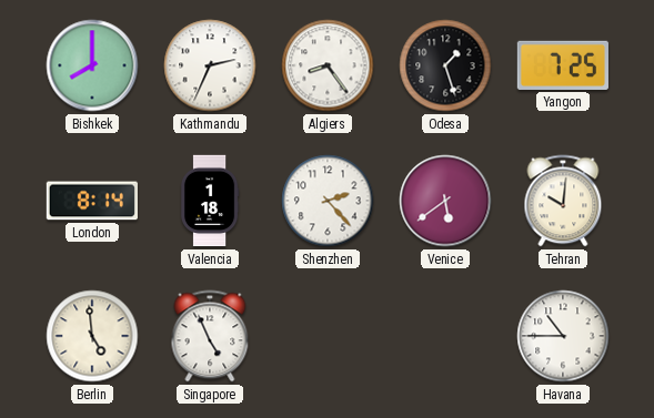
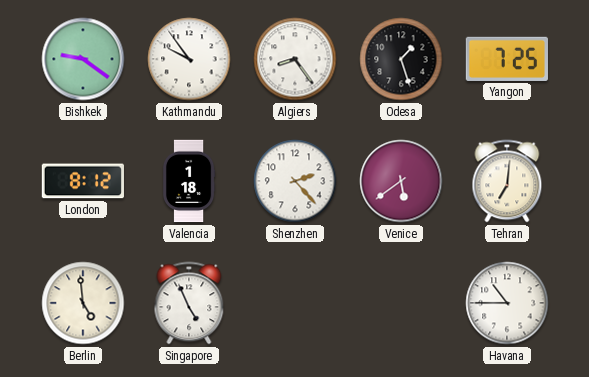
Bishkek: 8:00 -> 9:21 (83, 59)
Kathmandu: 2:34 -> 9:54 (189, 59)
London: 8:14 -> 8:12 (83, 181)
Tehran: 10:01 -> 7:01 (507, 181)
